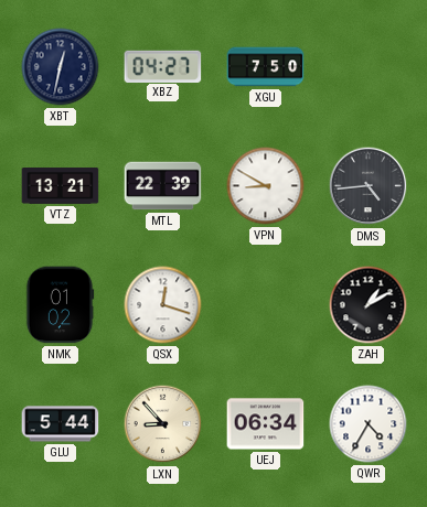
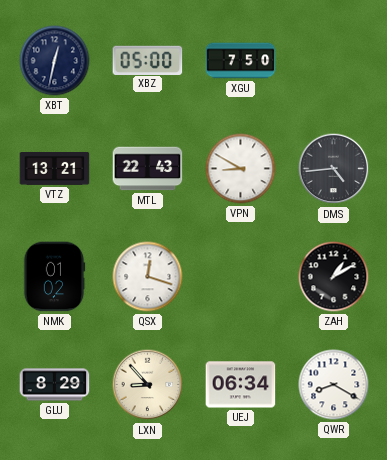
XBZ: 04:27 -> 05:00 (148, 60)
MTL: 22:39 -> 22:43 (148, 169)
GLU: 5:44 -> 8:29 (55, 385)
QWR: 4:35 -> 8:20 (334, 385)
